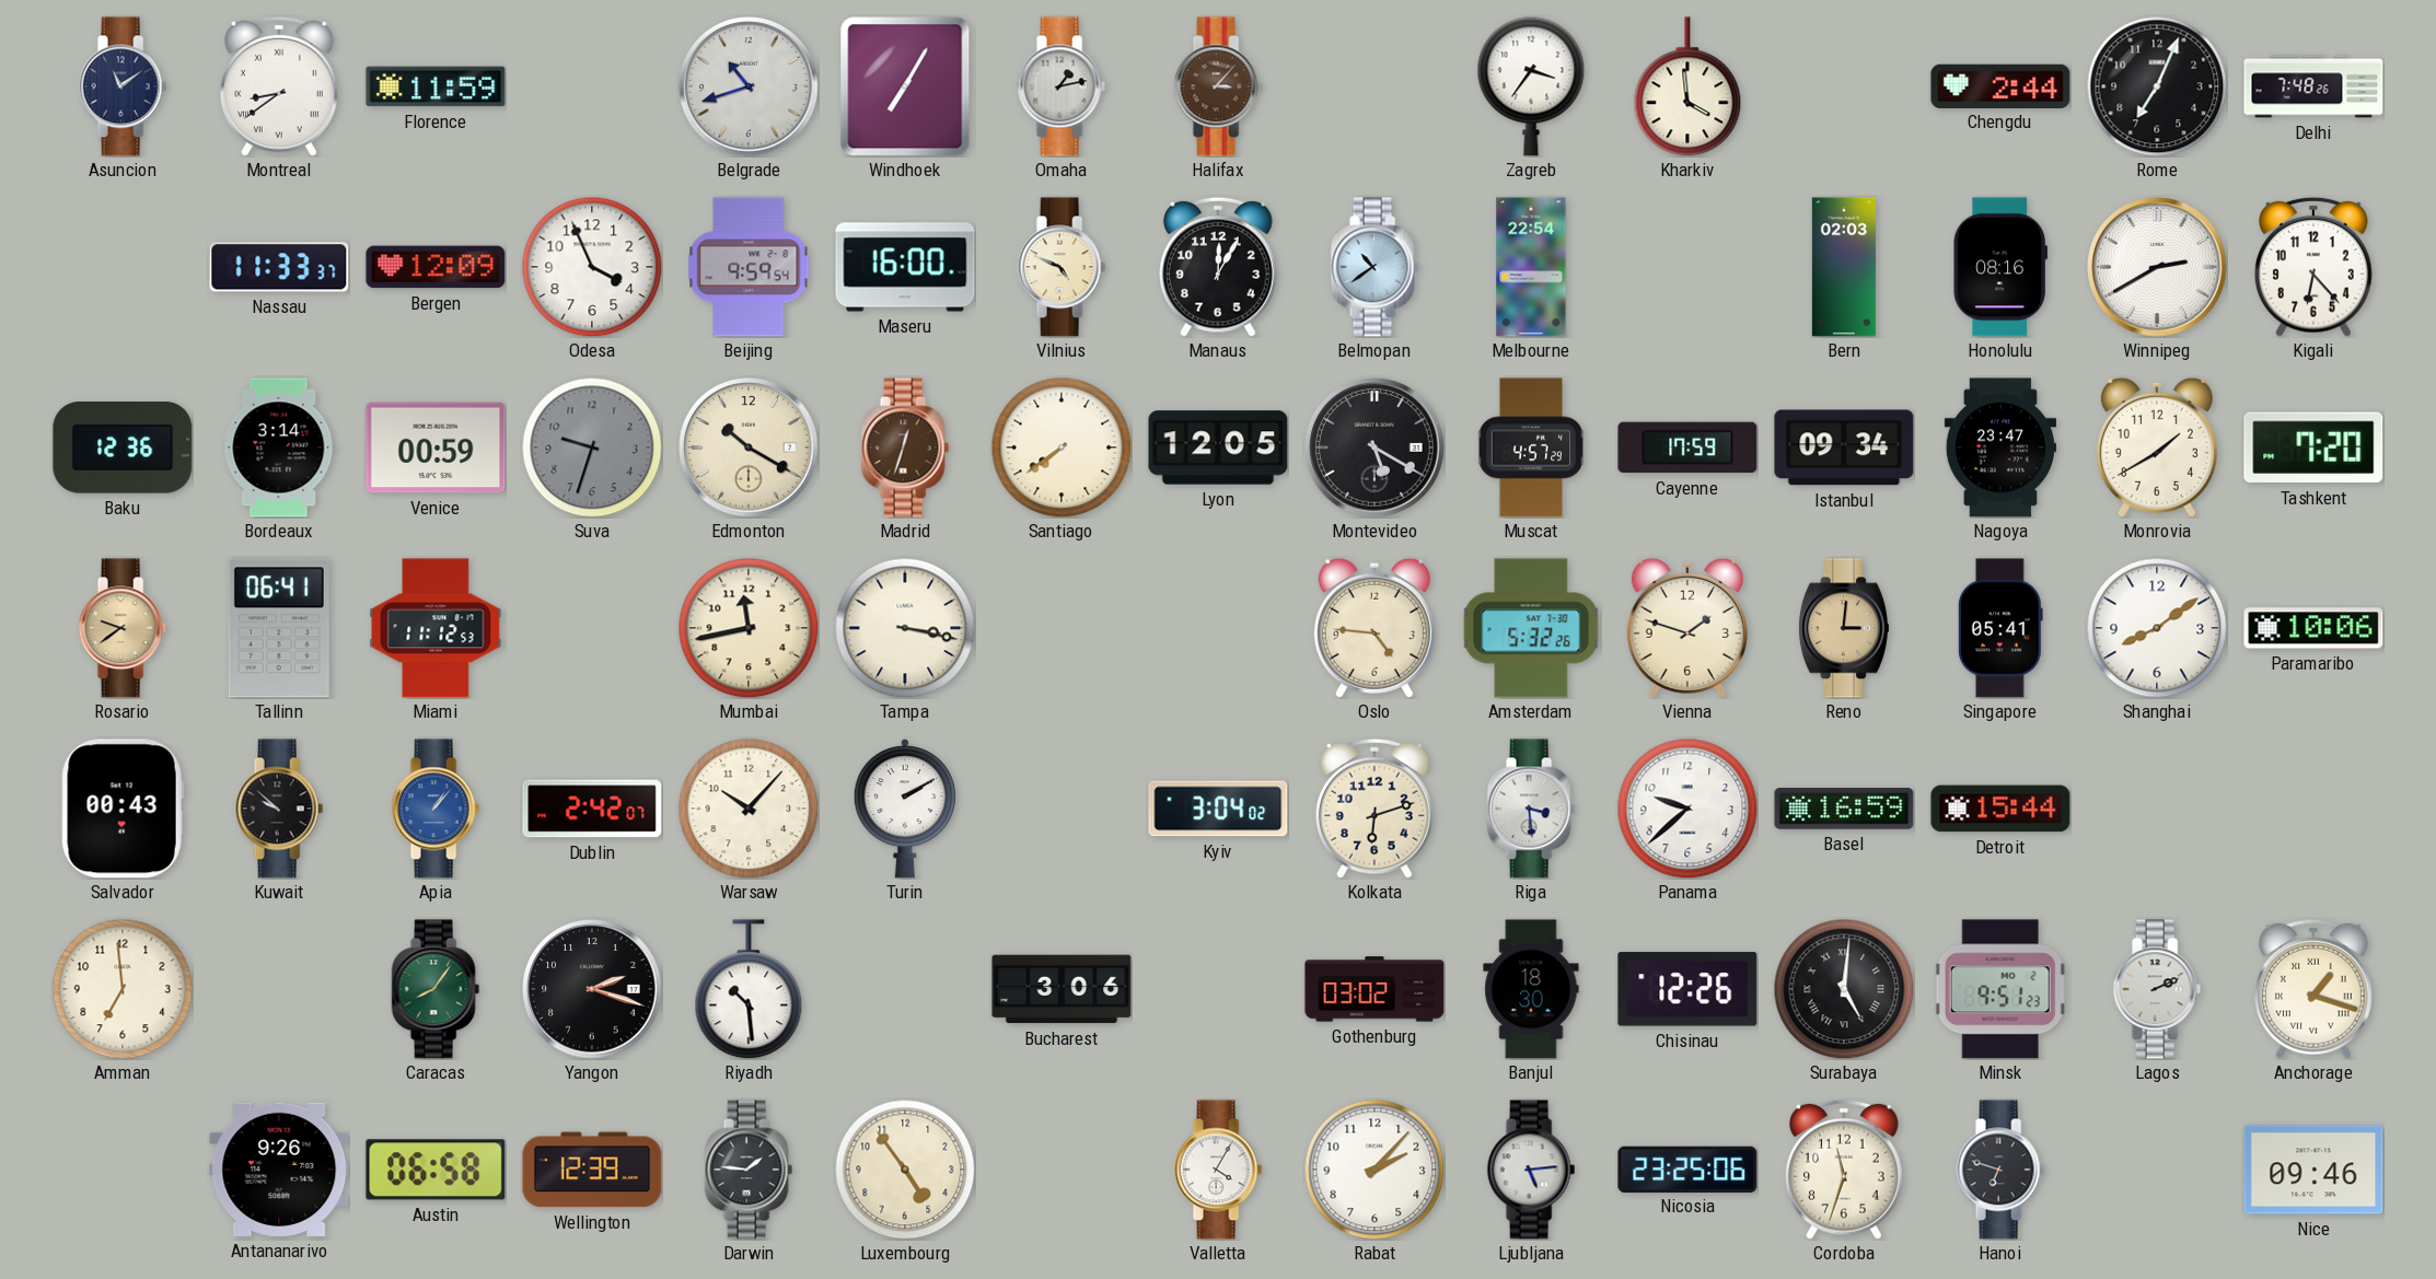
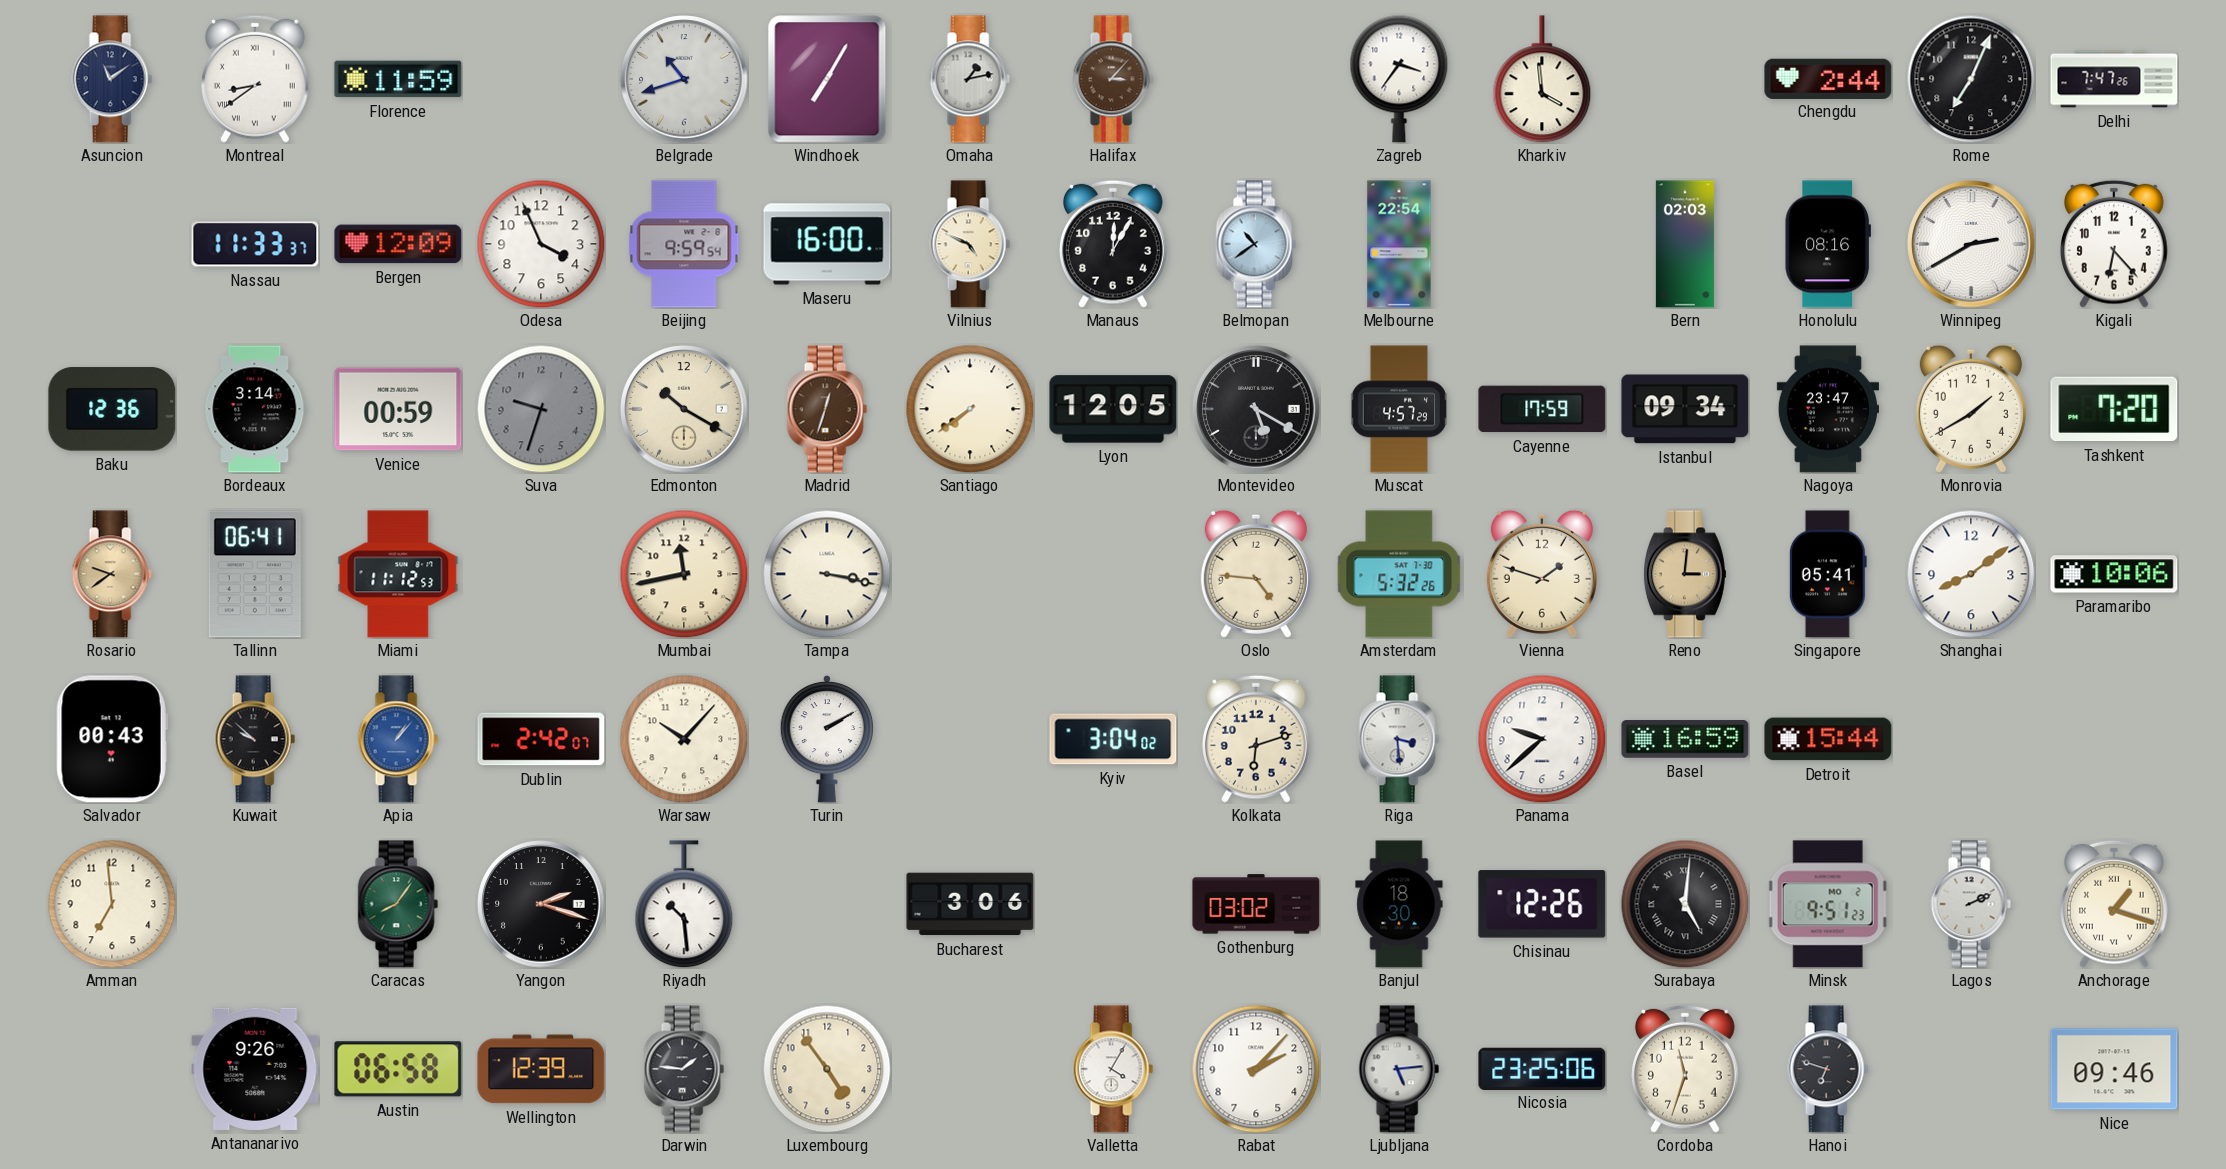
Delhi: 7:48 -> 7:47 (2114, 79)
